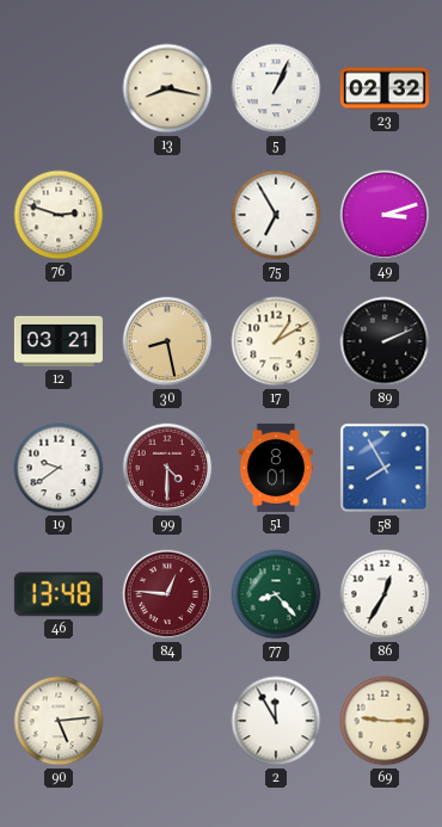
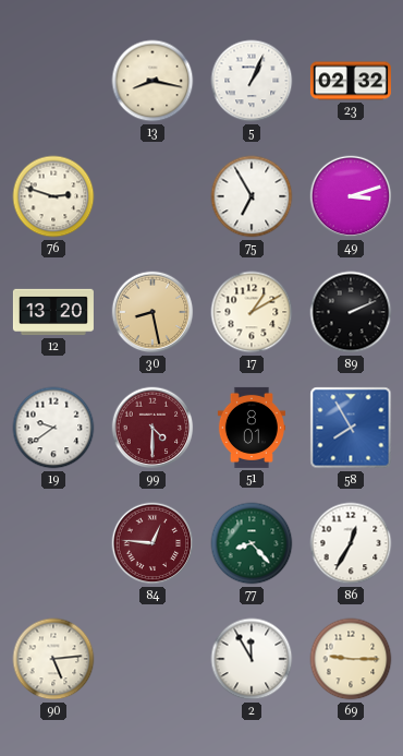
12: 03:21 -> 13:20 (53, 312)
46: 13:48 -> none (59, 594)
